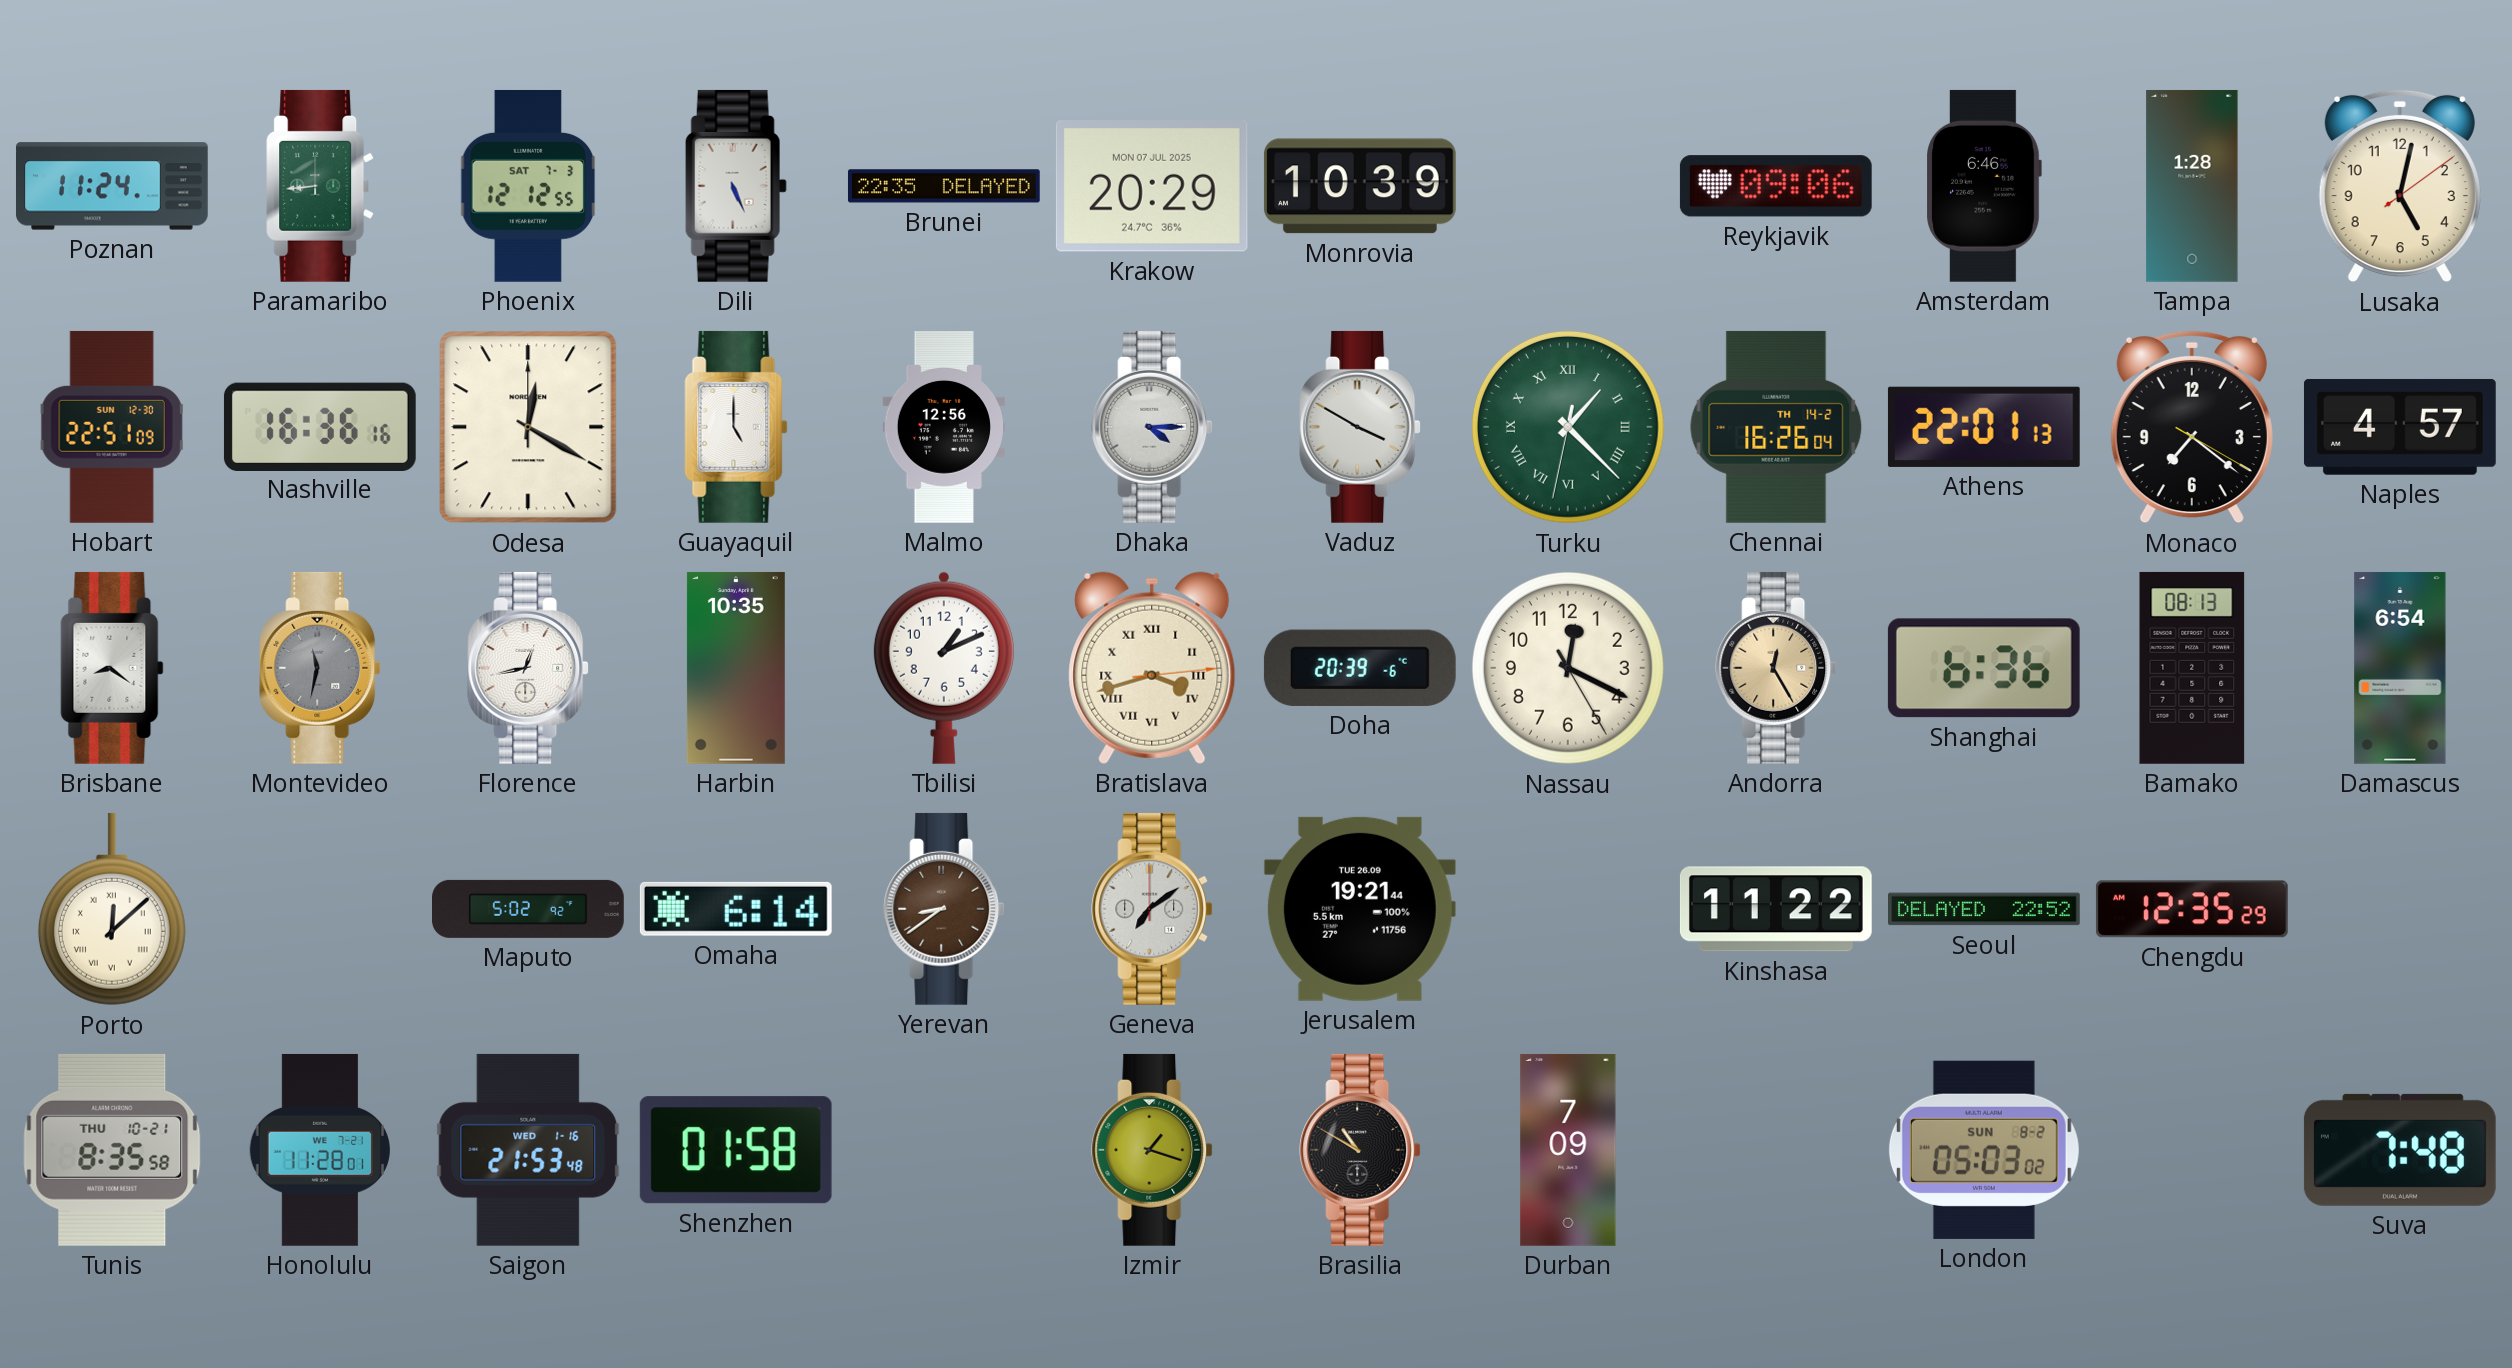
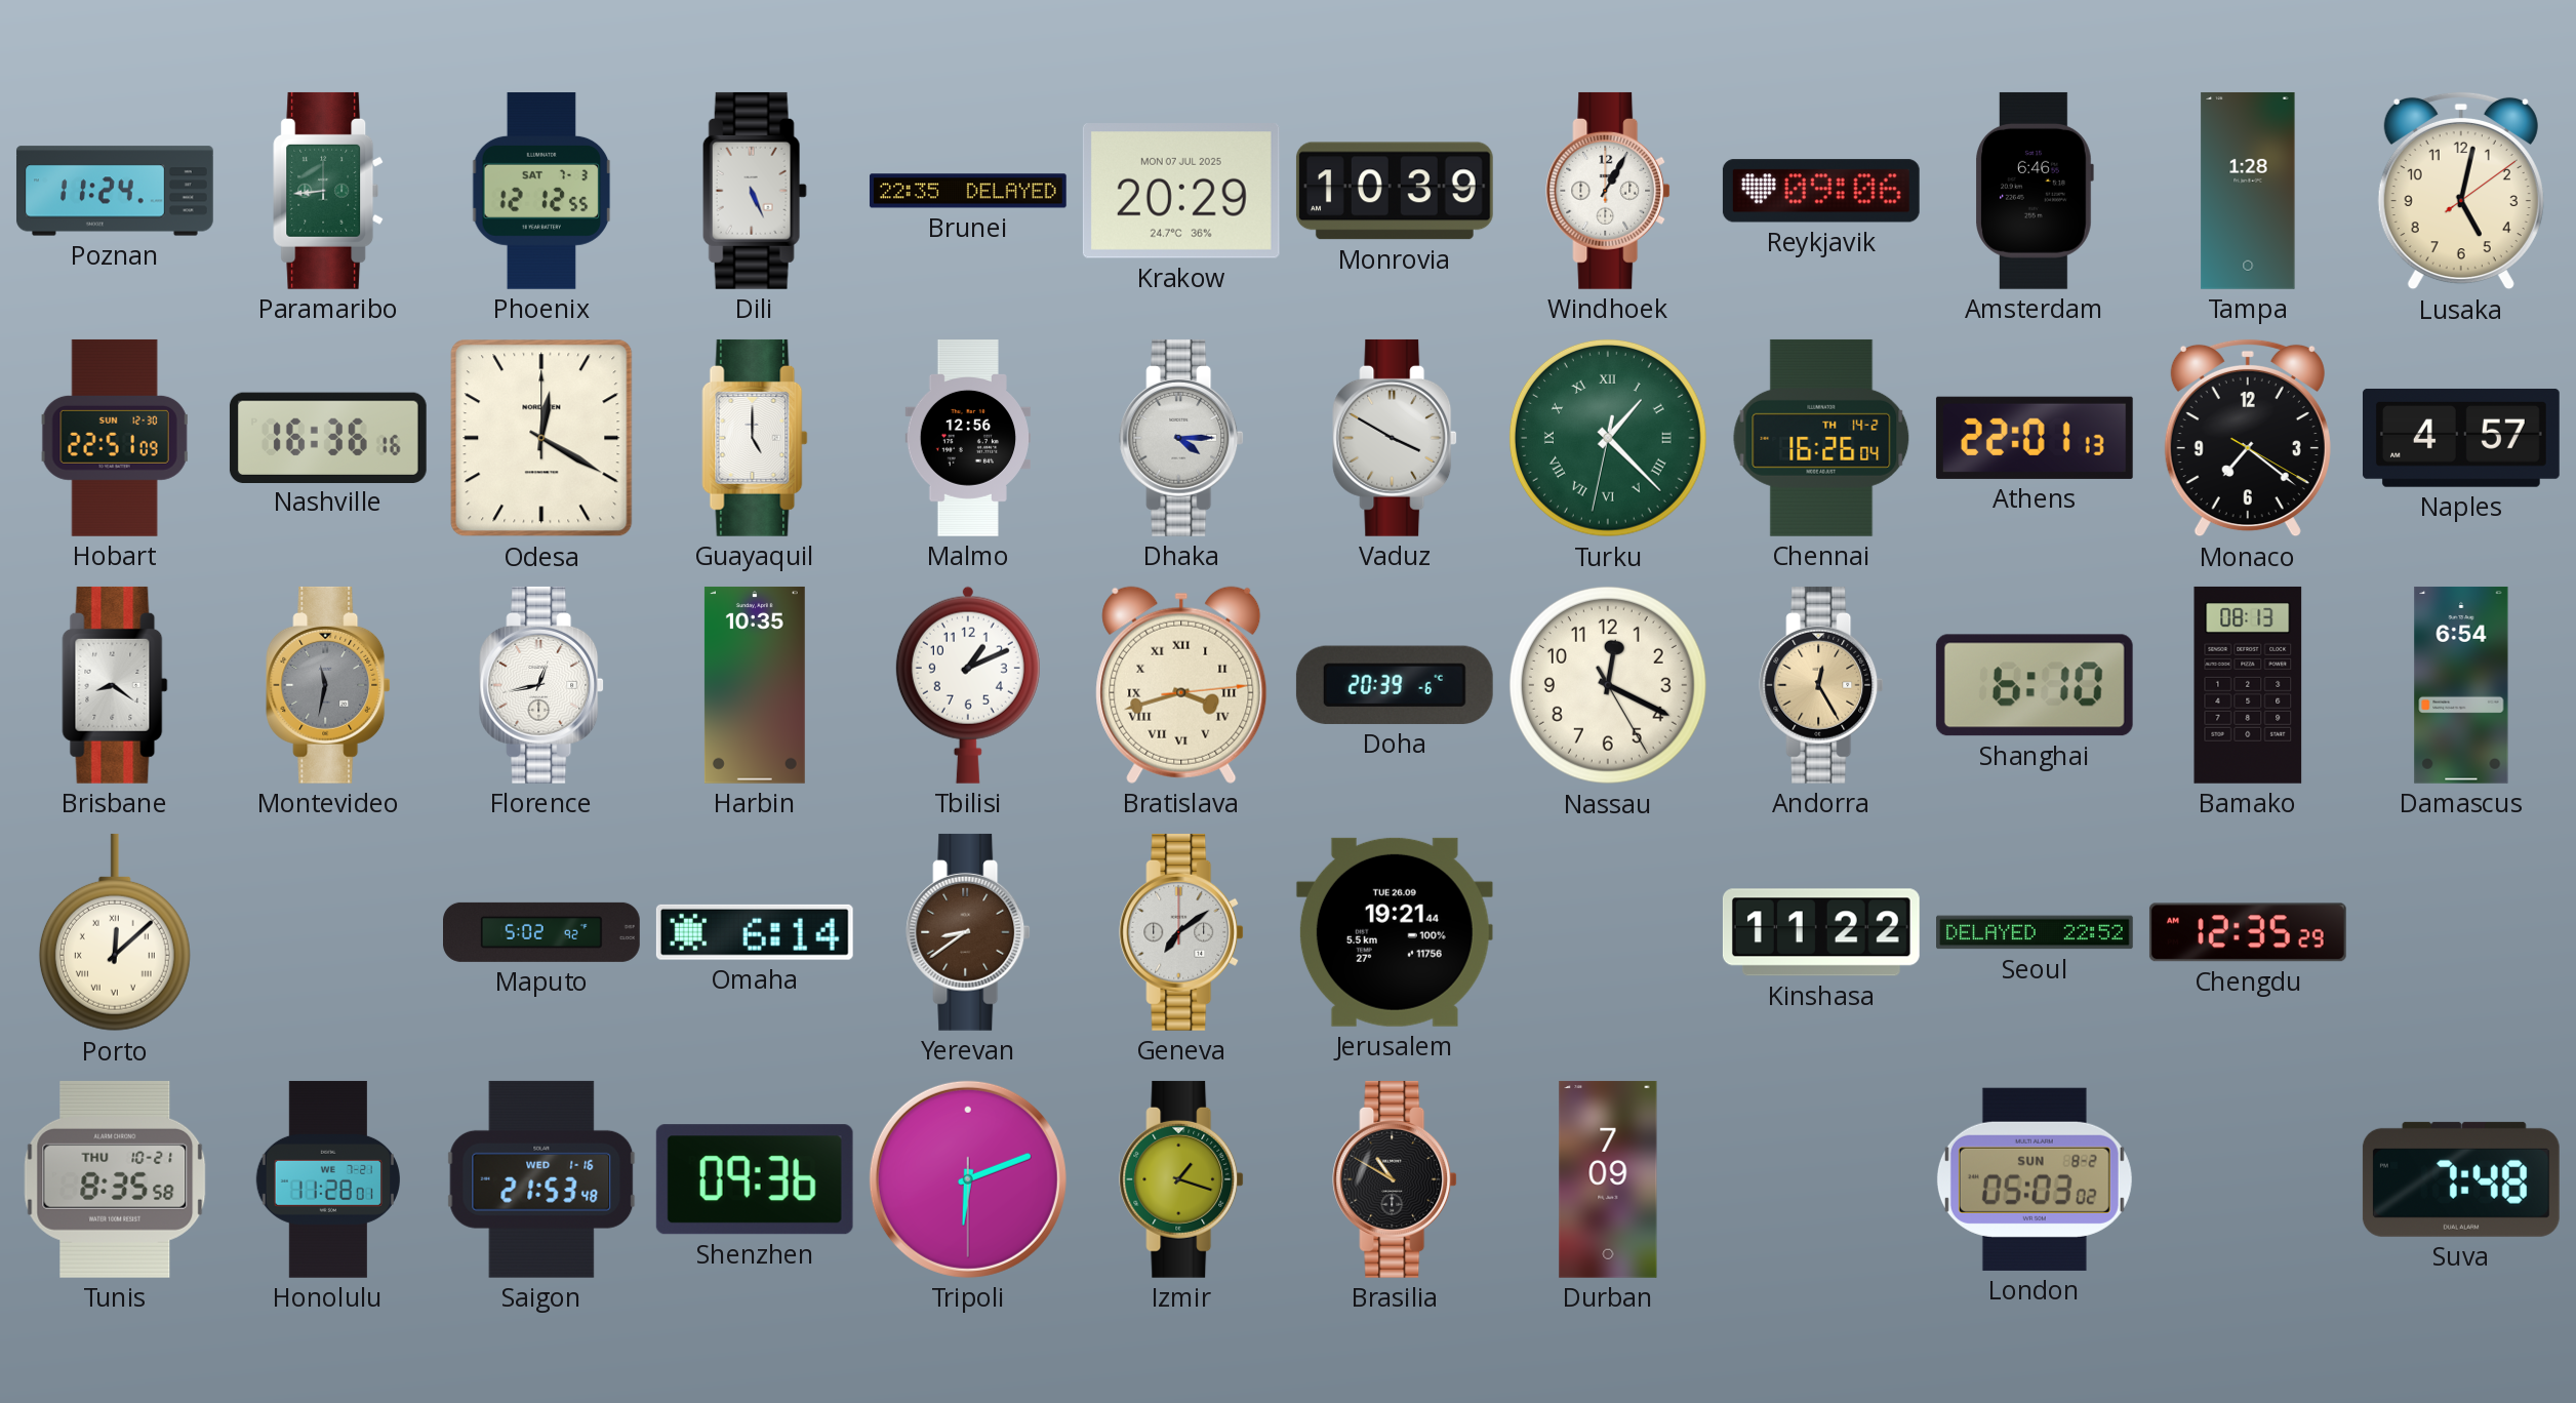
Windhoek: none -> 1:05 (1608, 191)
Shanghai: 6:36 -> 6:10 (2035, 685)
Shenzhen: 01:58 -> 09:36 (755, 1179)
Tripoli: none -> 6:11 (968, 1179)
